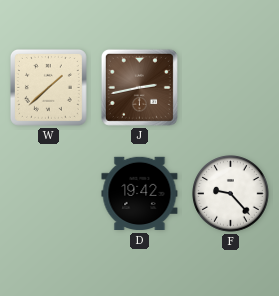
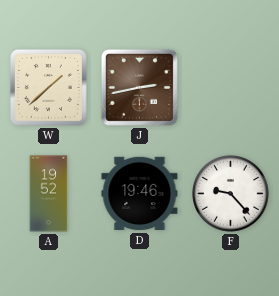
A: none -> 19:52 (49, 194)
D: 19:42 -> 19:46 (140, 194)
